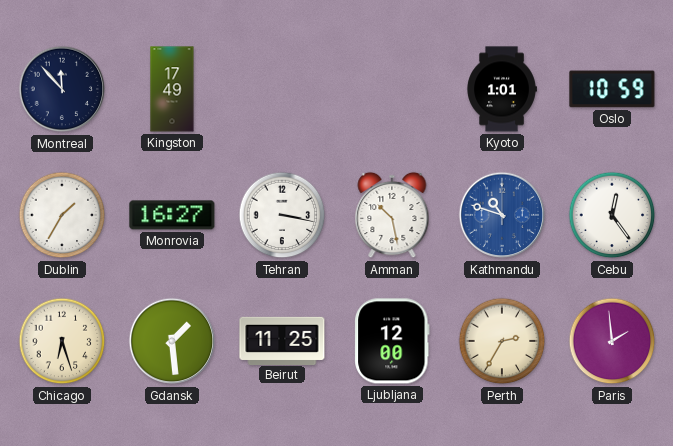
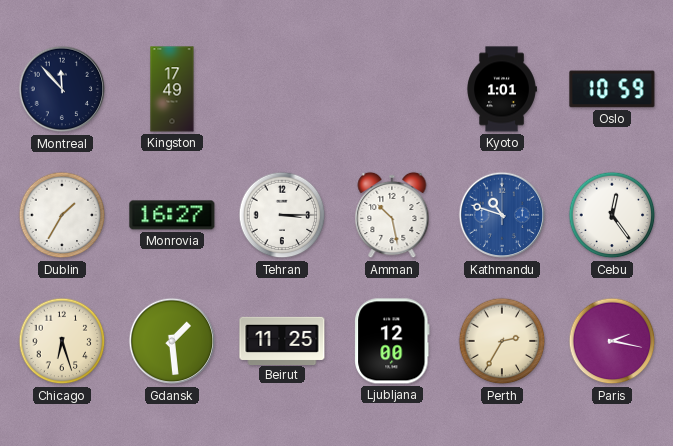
Tehran: 3:17 -> 3:15 (282, 215)
Paris: 1:59 -> 2:17 (612, 341)
